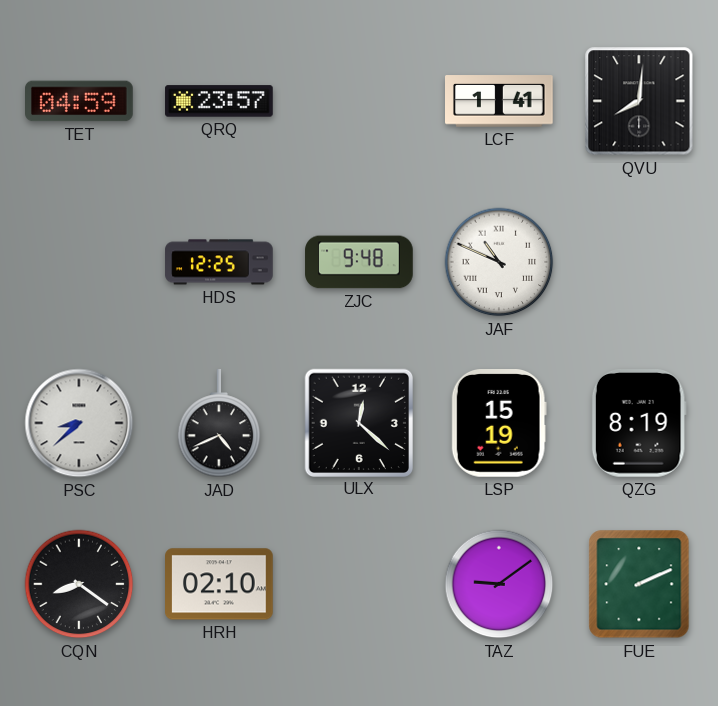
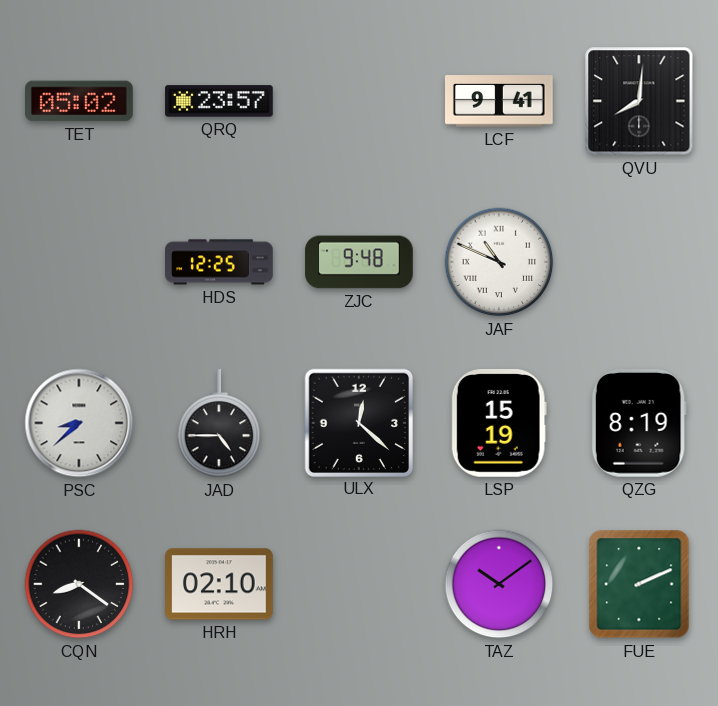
TET: 04:59 -> 05:02 (80, 101)
LCF: 1:41 -> 9:41 (500, 101)
JAD: 4:41 -> 4:45 (219, 424)
TAZ: 9:09 -> 10:09 (499, 584)
